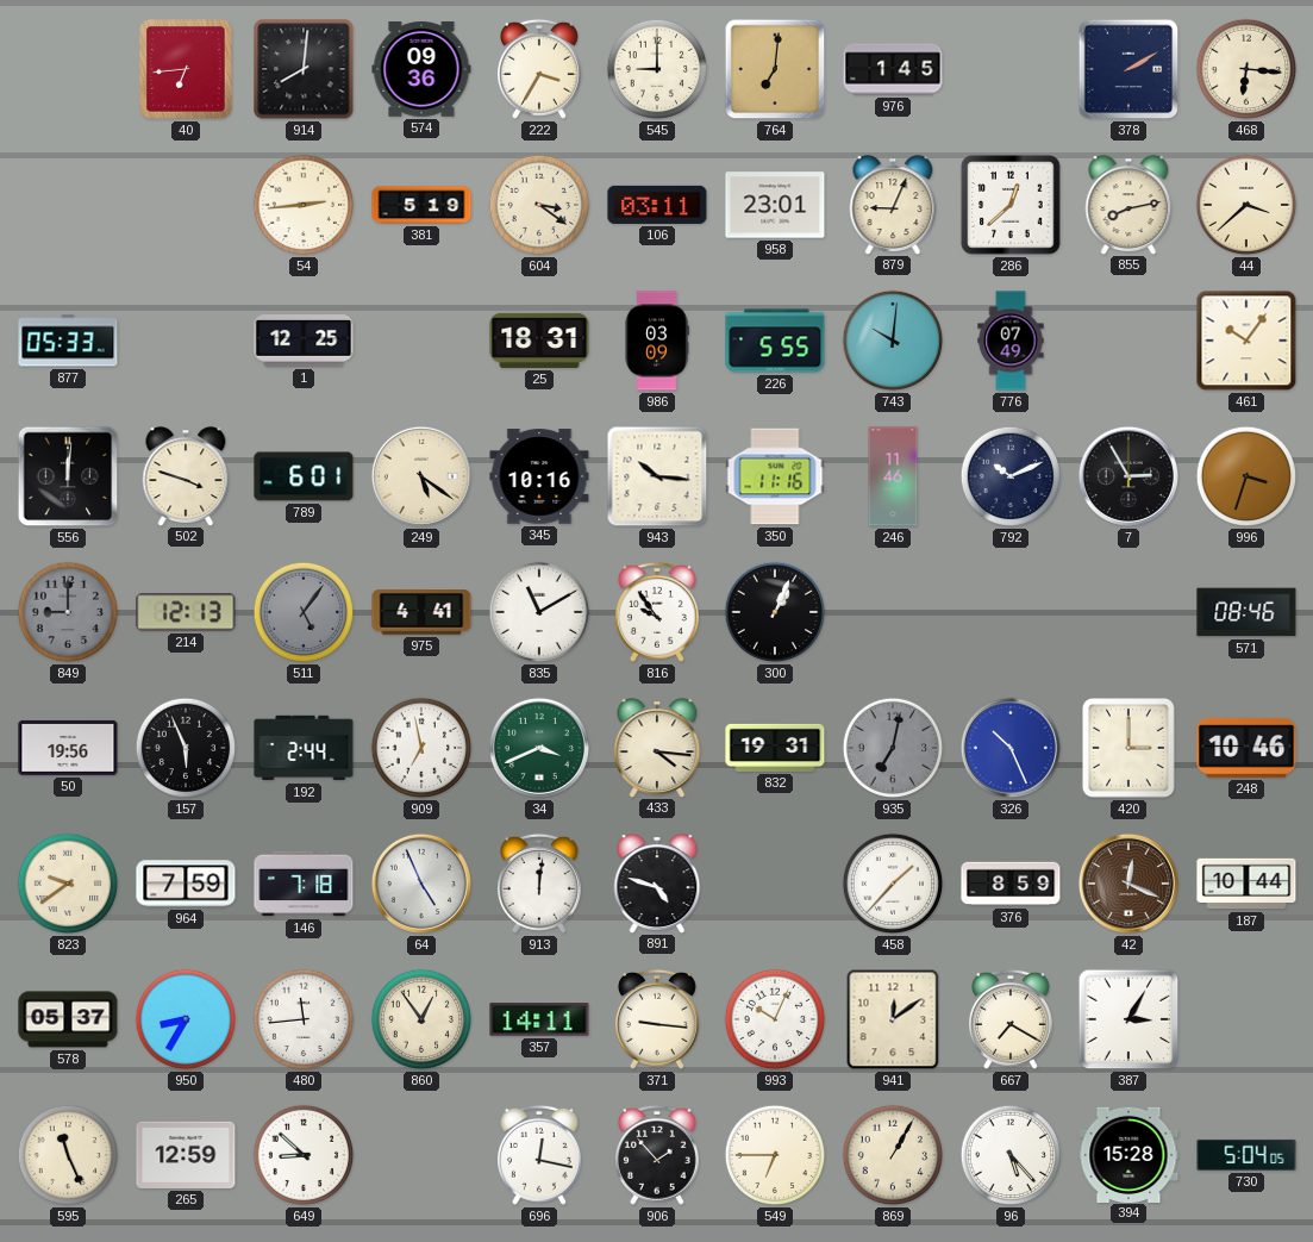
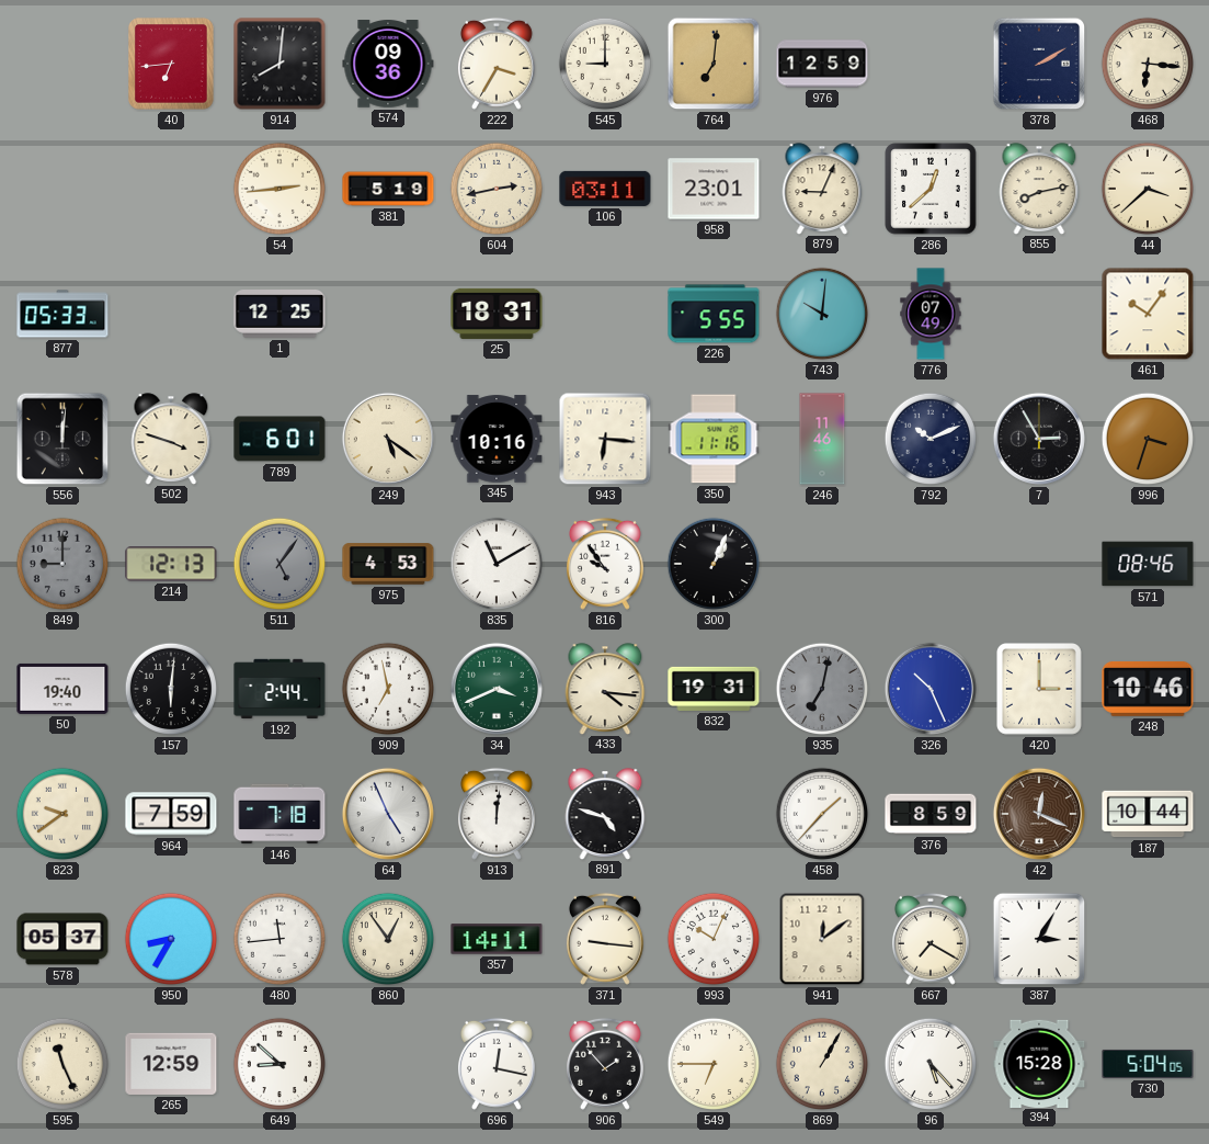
976: 1:45 -> 12:59 (822, 64)
604: 3:21 -> 2:43 (497, 189)
986: 03:09 -> none (657, 341)
943: 10:16 -> 6:16 (605, 439)
975: 4:41 -> 4:53 (388, 564)
50: 19:56 -> 19:40 (62, 689)
157: 5:56 -> 6:01 (171, 689)
